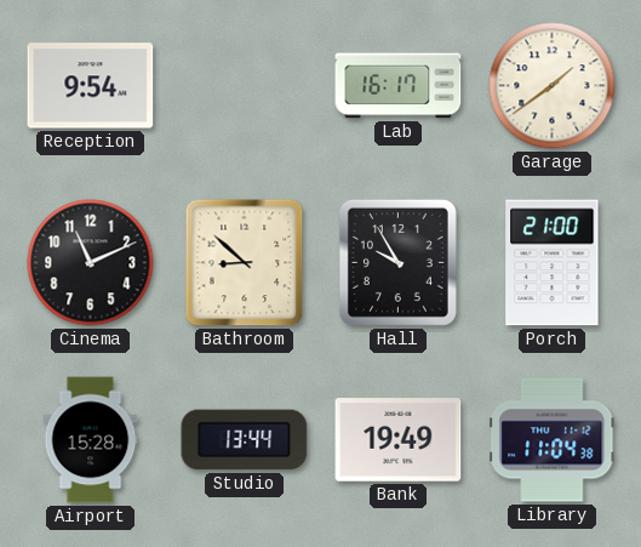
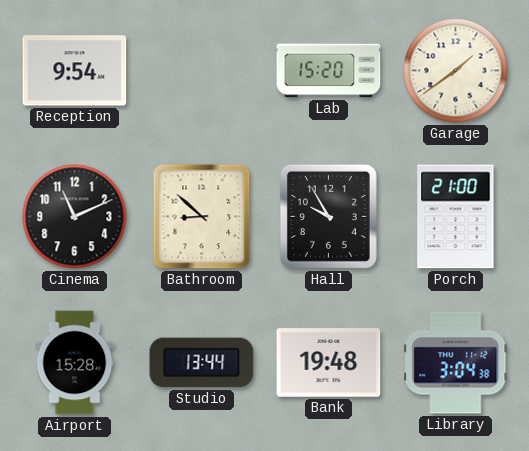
Lab: 16:17 -> 15:20 (329, 71)
Bank: 19:49 -> 19:48 (329, 363)
Library: 11:04 -> 3:04 (456, 363)
